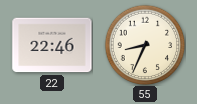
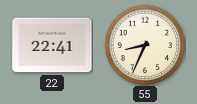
22: 22:46 -> 22:41 (52, 45)
